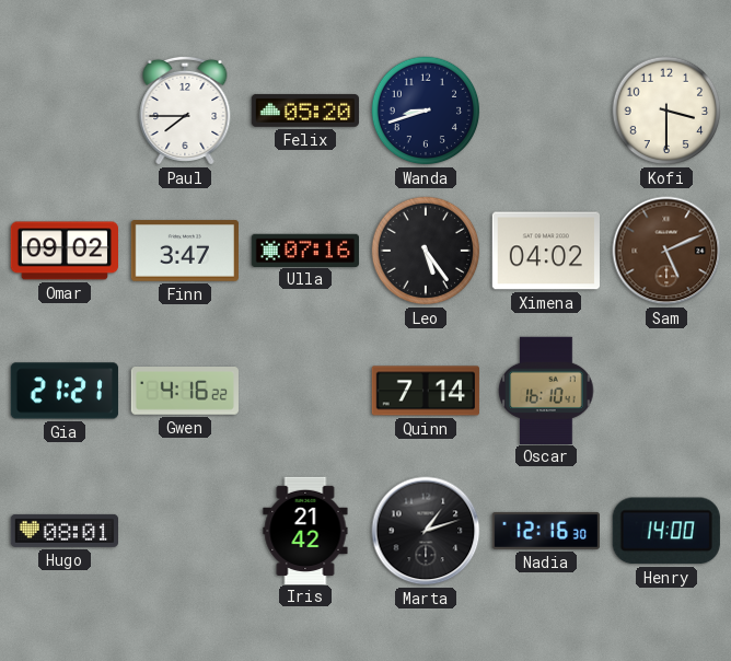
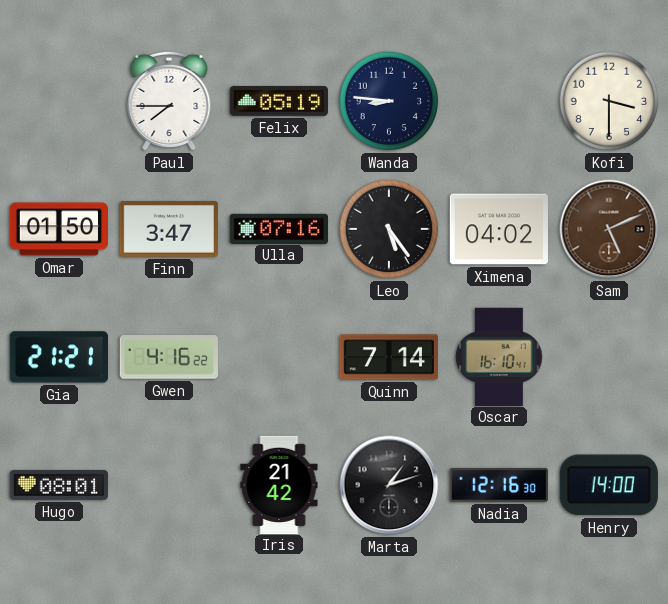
Felix: 05:20 -> 05:19 (278, 101)
Wanda: 8:42 -> 8:46 (389, 101)
Omar: 09:02 -> 01:50 (58, 229)
